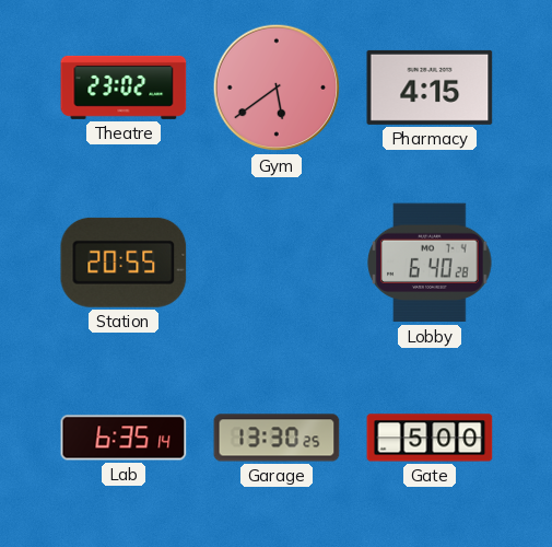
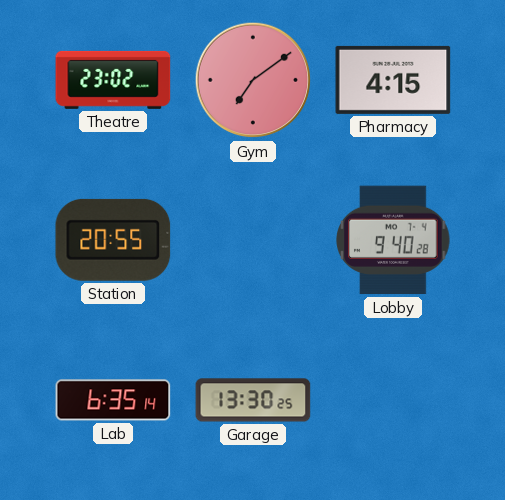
Gym: 5:39 -> 7:09 (253, 80)
Lobby: 6:40 -> 9:40 (393, 240)
Gate: 5:00 -> none (430, 438)
